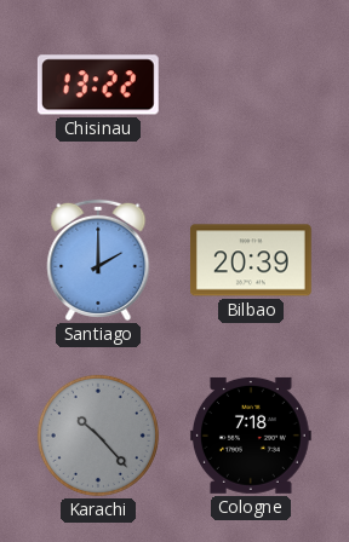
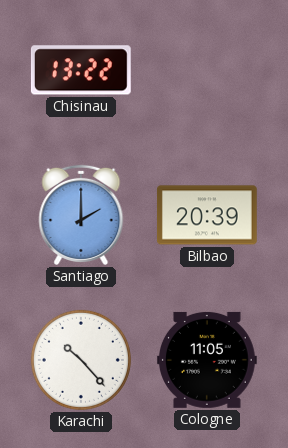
Karachi dial: grey -> white (81, 360)
Cologne: 7:18 -> 11:05 (207, 360)
